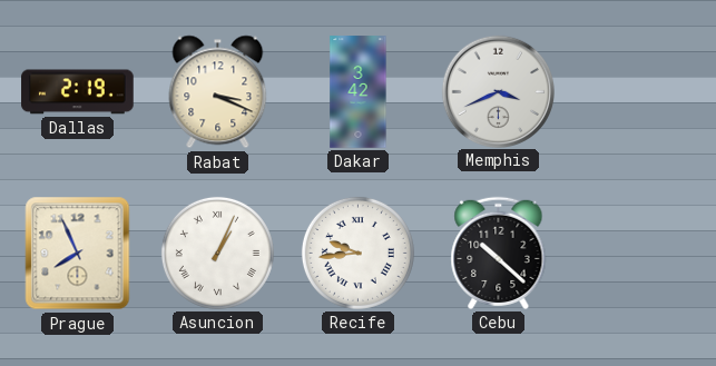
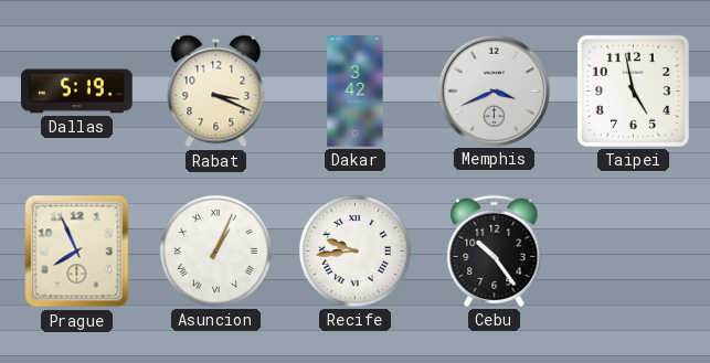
Dallas: 2:19 -> 5:19 (77, 92)
Taipei: none -> 4:58 (633, 90)
Cebu: 10:22 -> 10:24 (495, 250)
